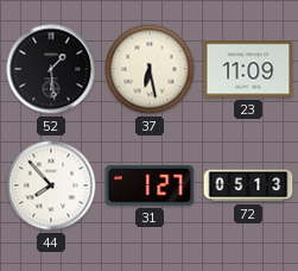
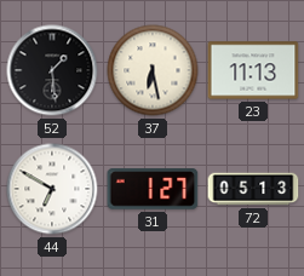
23: 11:09 -> 11:13 (253, 70)
44: 7:53 -> 6:50 (52, 189)
